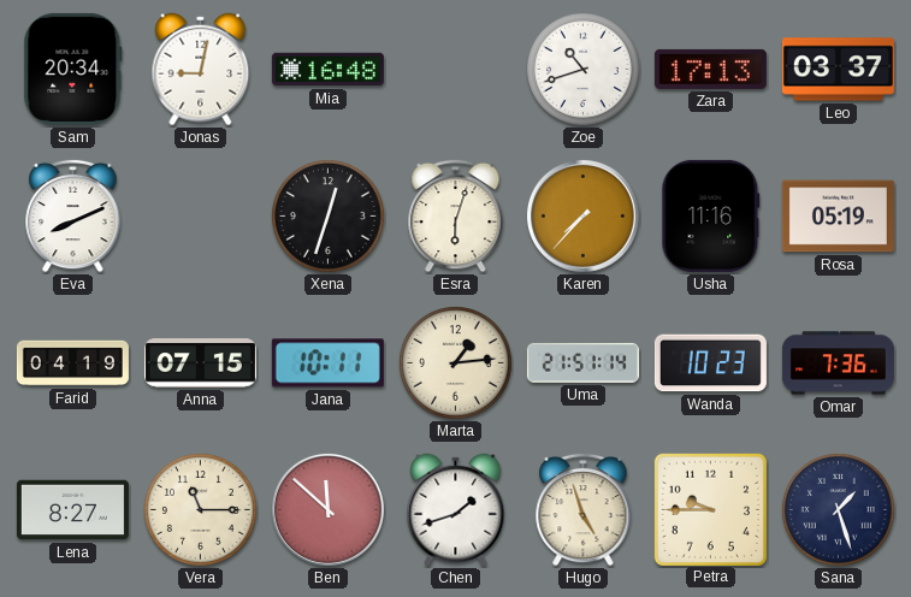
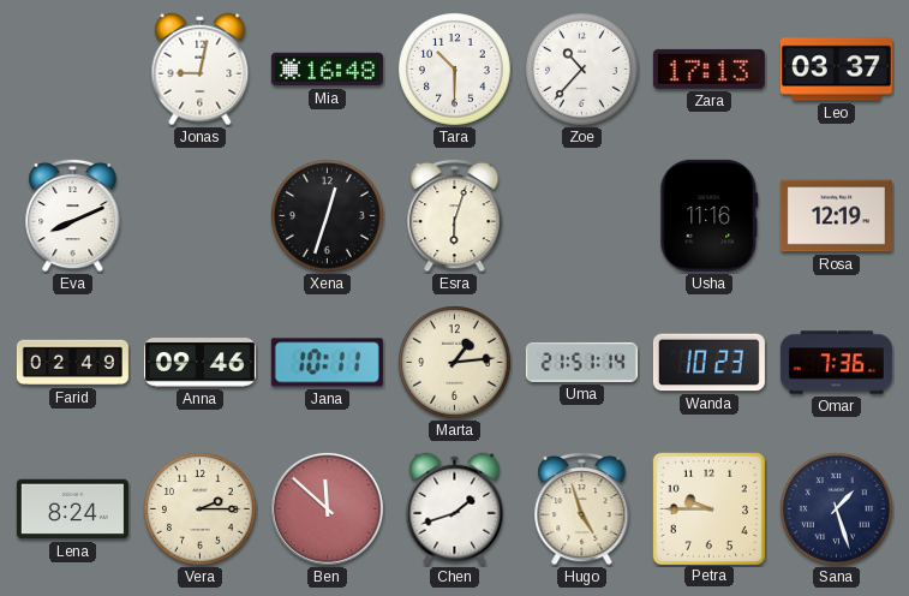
Sam: 20:34 -> none (73, 69)
Tara: none -> 10:30 (455, 70)
Zoe: 10:42 -> 10:37 (582, 70)
Karen: 7:37 -> none (582, 215)
Rosa: 05:19 -> 12:19 (836, 216)
Farid: 04:19 -> 02:49 (72, 363)
Anna: 07:15 -> 09:46 (199, 363)
Lena: 8:27 -> 8:24 (72, 509)
Vera: 11:15 -> 2:15 (201, 509)
